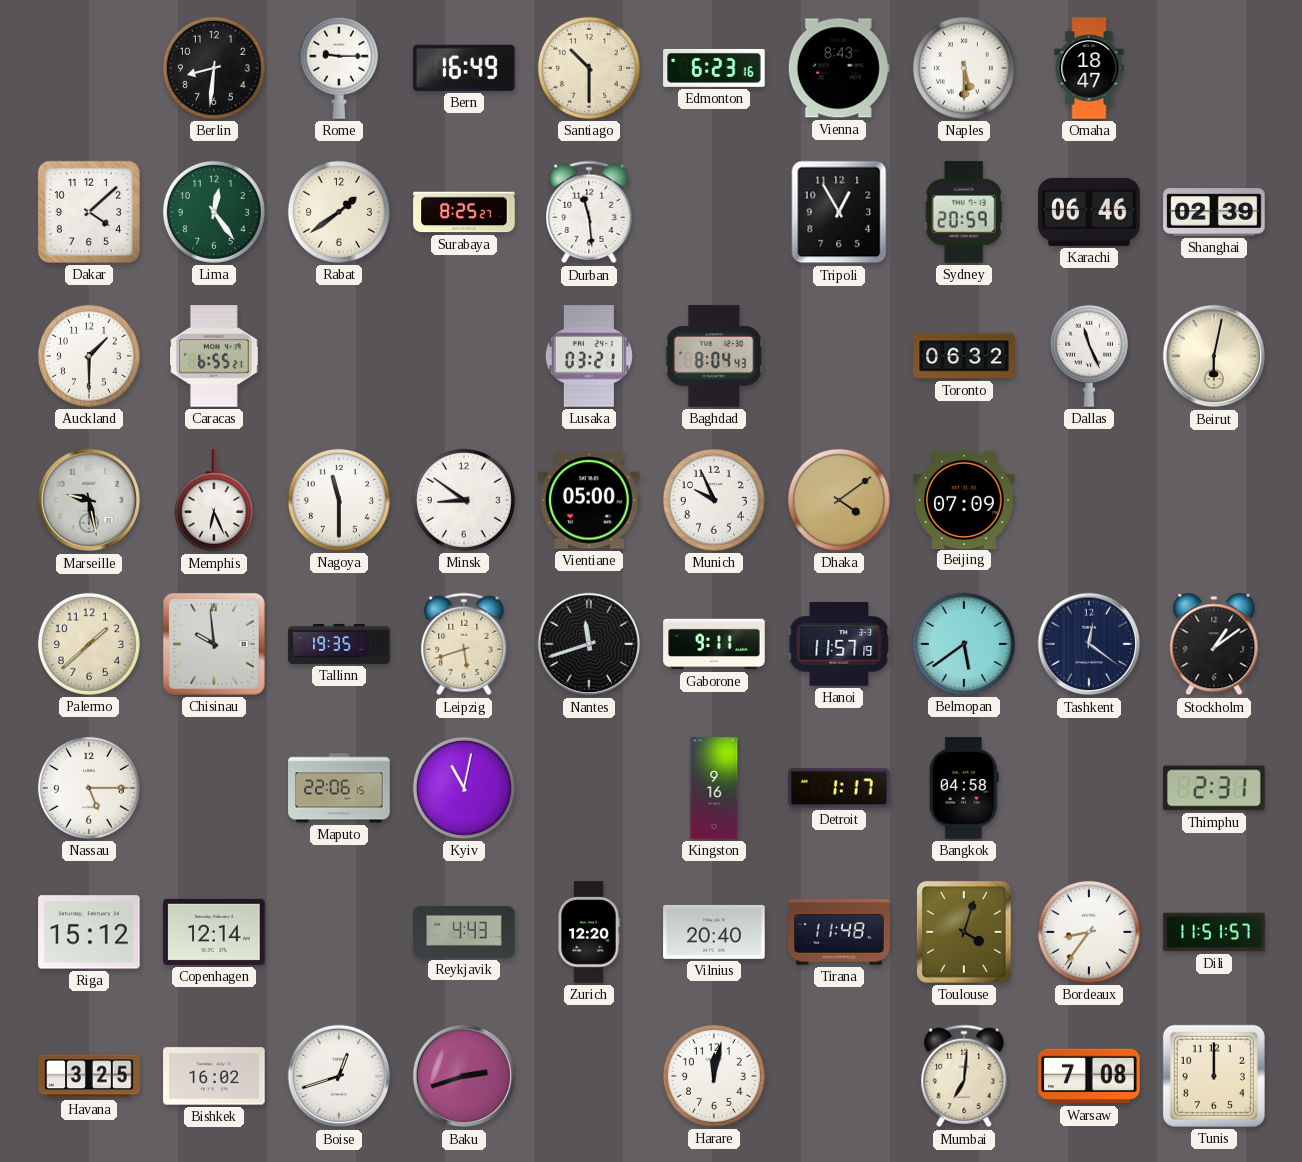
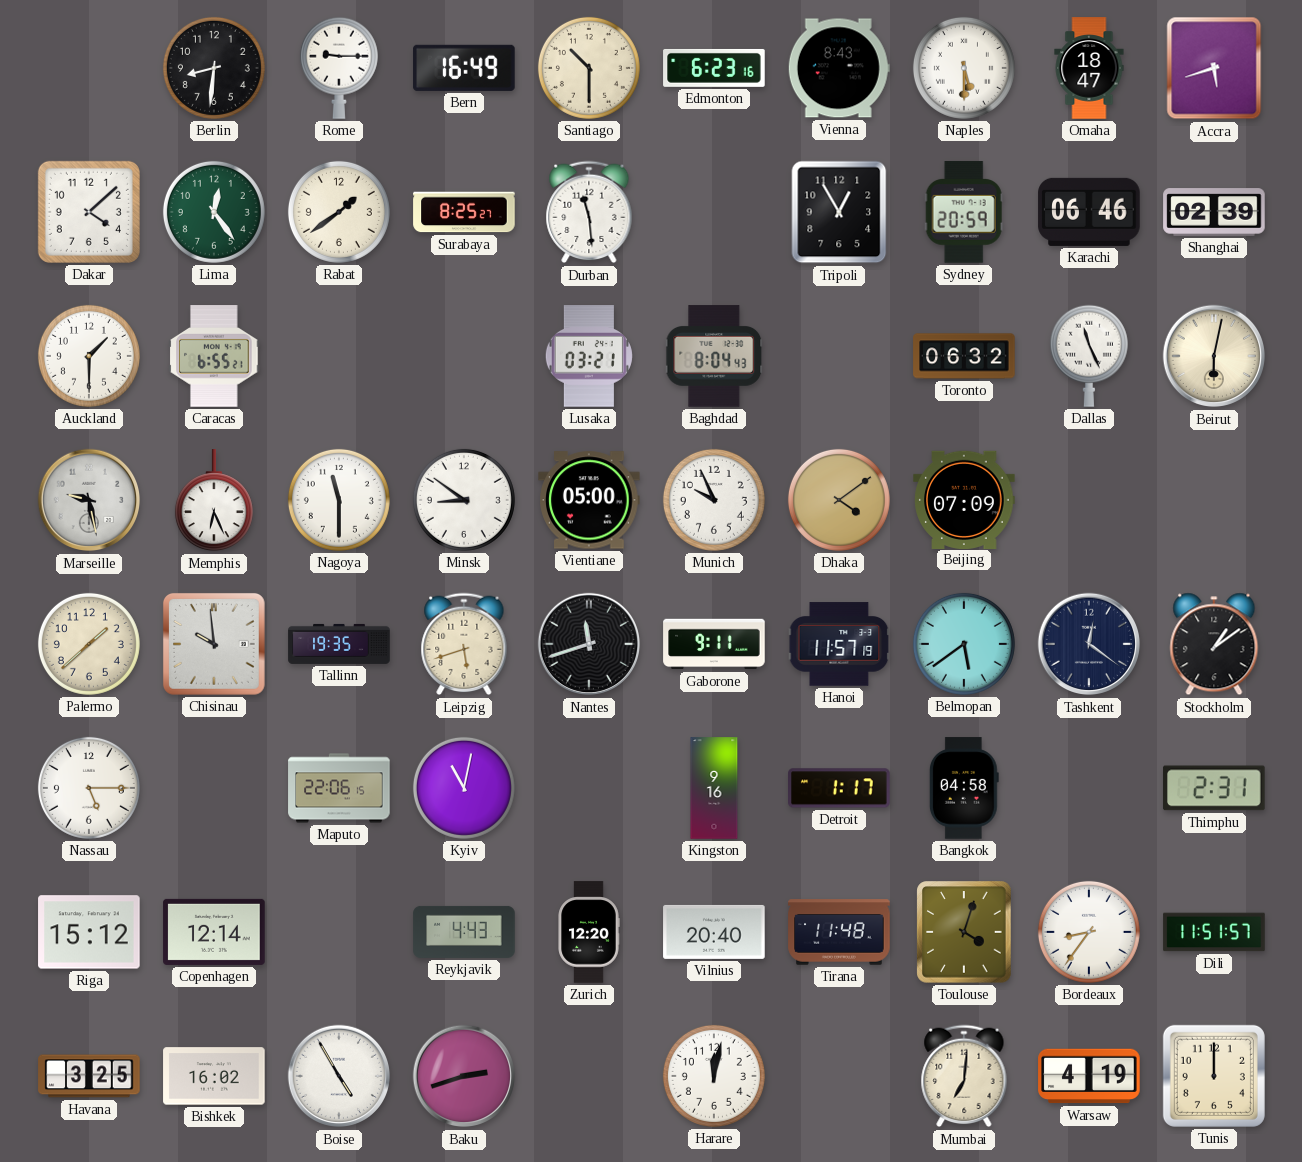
Accra: none -> 5:42 (1214, 68)
Boise: 12:42 -> 4:55 (339, 1076)
Warsaw: 7:08 -> 4:19 (1089, 1076)
